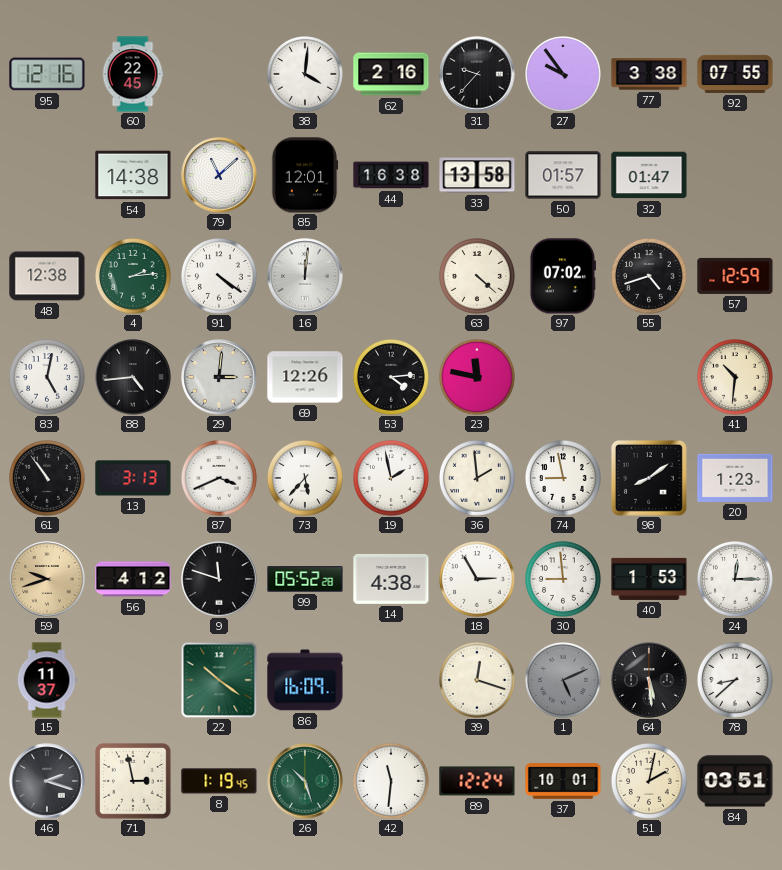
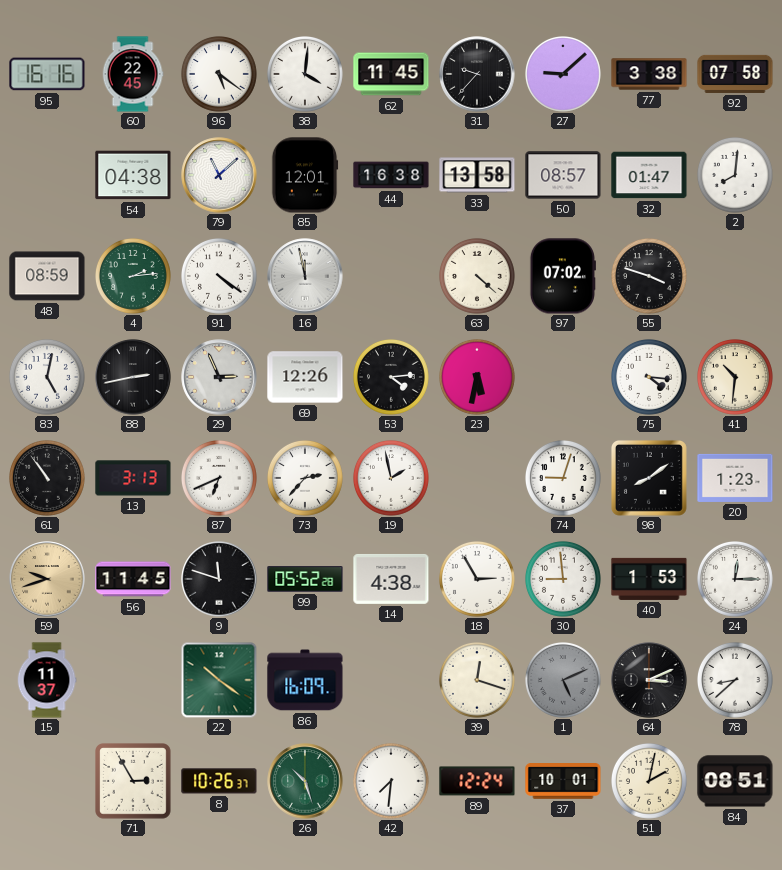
95: 12:16 -> 16:16 (47, 74)
96: none -> 5:21 (220, 75)
62: 2:16 -> 11:45 (391, 74)
27: 9:54 -> 9:08 (564, 75)
92: 07:55 -> 07:58 (735, 74)
54: 14:38 -> 04:38 (133, 175)
50: 01:57 -> 08:57 (563, 175)
2: none -> 8:01 (736, 176)
48: 12:38 -> 08:59 (47, 276)
16: 12:01 -> 11:58 (305, 276)
55: 4:42 -> 3:48 (650, 277)
57: 12:59 -> none (735, 276)
88: 4:44 -> 2:43 (133, 377)
29: 3:01 -> 2:56 (219, 377)
23: 11:47 -> 5:32 (478, 378)
75: none -> 4:16 (650, 378)
87: 3:41 -> 6:41 (220, 479)
73: 5:37 -> 2:37 (306, 479)
36: 1:59 -> none (478, 479)
74: 8:58 -> 9:03 (564, 479)
56: 4:12 -> 11:45 (133, 579)
64: 5:29 -> 3:11 (649, 680)
46: 2:18 -> none (47, 781)
71: 2:58 -> 2:55 (134, 782)
8: 1:19 -> 10:26 (219, 781)
42: 11:31 -> 7:31 (392, 782)
84: 03:51 -> 08:51 (735, 781)
